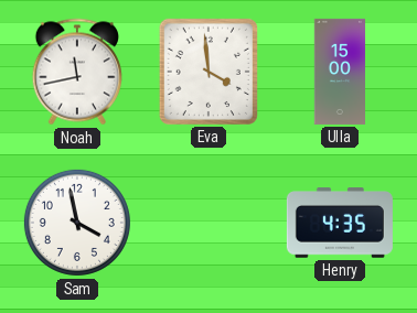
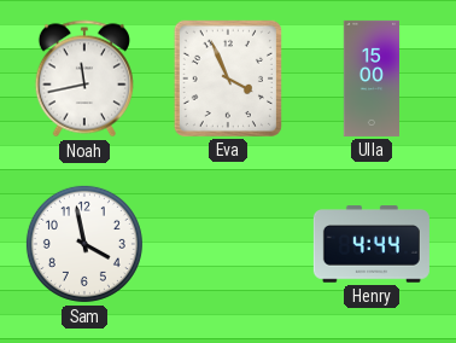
Eva: 3:59 -> 3:56 (228, 79)
Henry: 4:35 -> 4:44 (372, 244)
